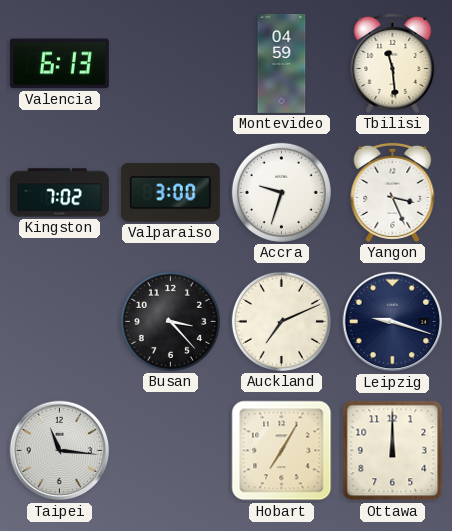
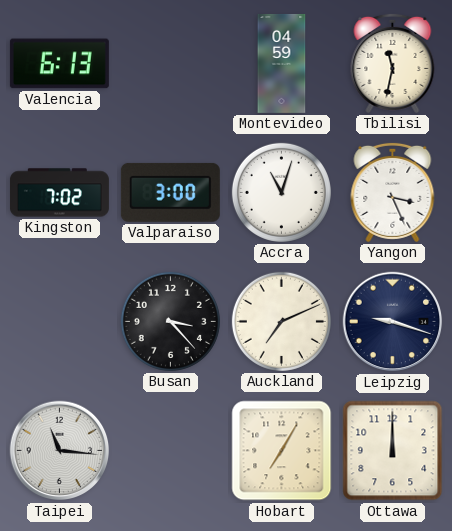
Tbilisi: 11:29 -> 11:32 (393, 63)
Accra: 9:33 -> 11:03 (281, 192)
